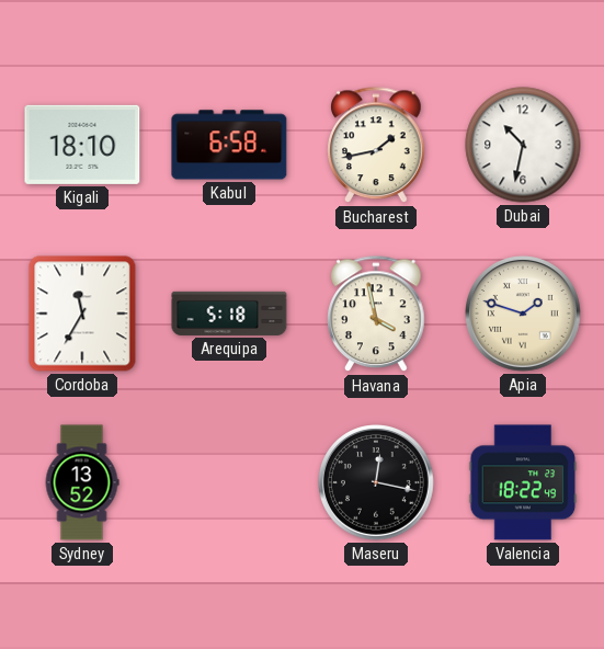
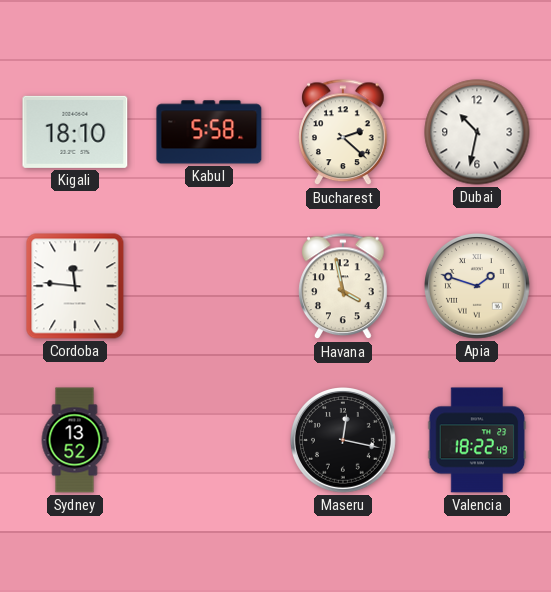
Kabul: 6:58 -> 5:58 (209, 132)
Bucharest: 1:43 -> 2:22 (343, 133)
Cordoba: 11:35 -> 11:46 (75, 286)
Arequipa: 5:18 -> none (229, 314)
